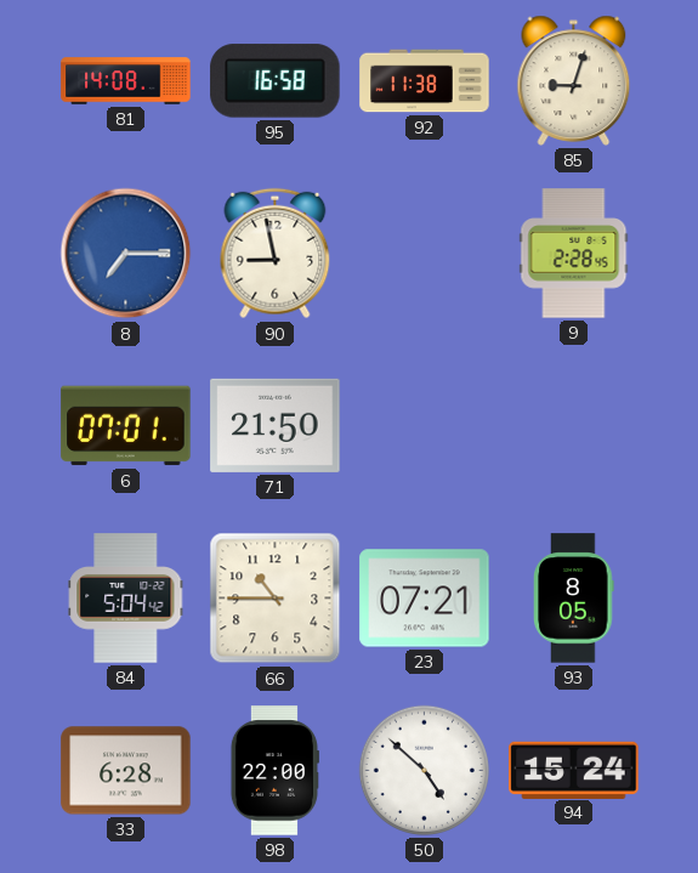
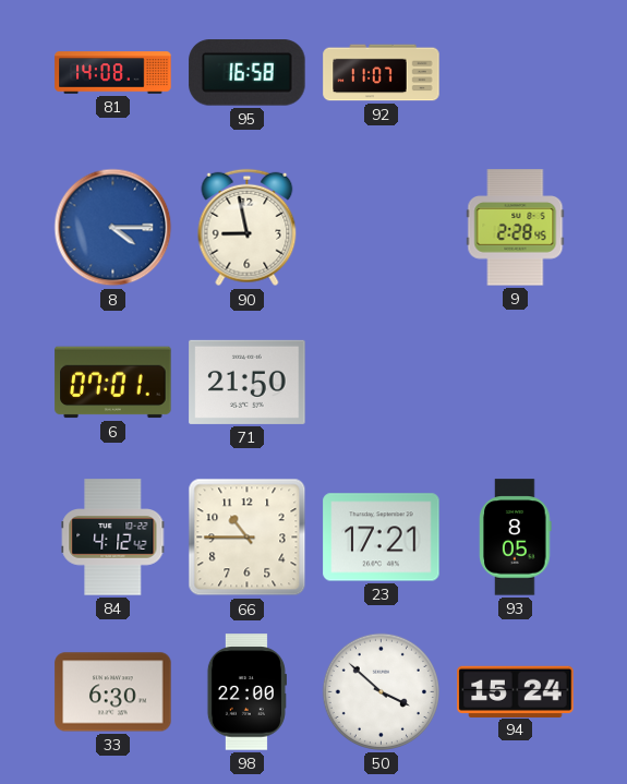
92: 11:38 -> 11:07 (382, 73)
85: 9:03 -> none (574, 80)
8: 7:15 -> 4:15 (113, 228)
84: 5:04 -> 4:12 (113, 538)
23: 07:21 -> 17:21 (382, 538)
33: 6:28 -> 6:30 (113, 692)
50: 4:52 -> 3:52 (381, 691)
